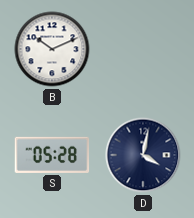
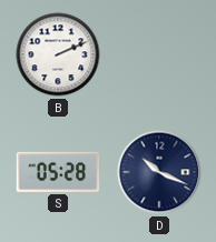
B: 10:11 -> 2:11 (58, 54)
D: 4:02 -> 10:19 (159, 172)
